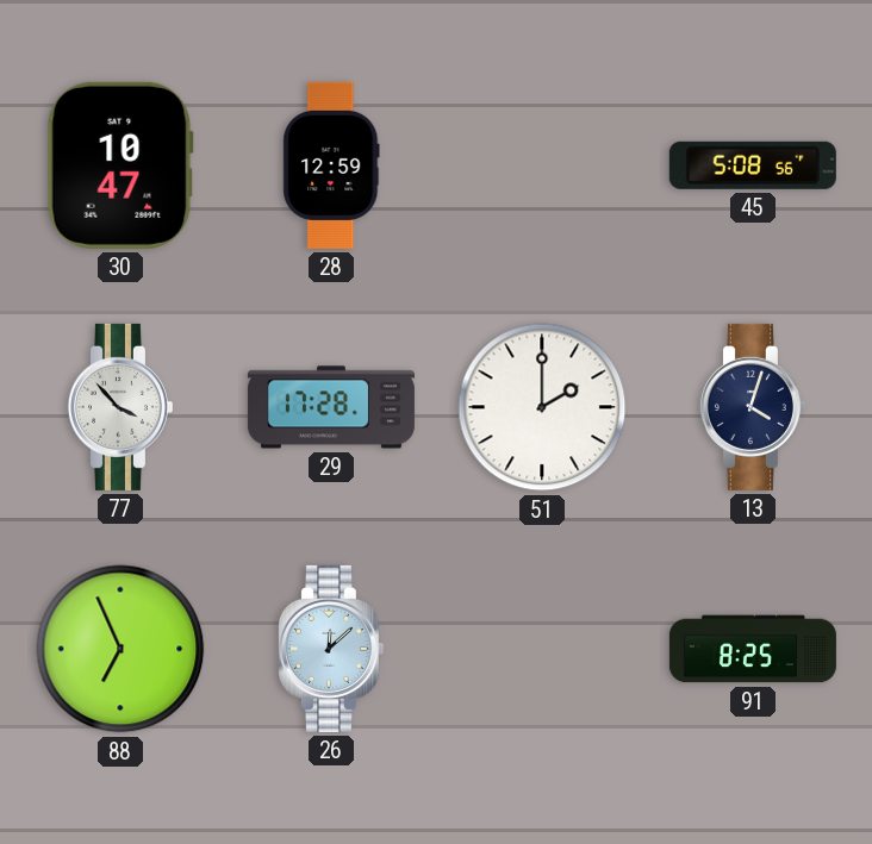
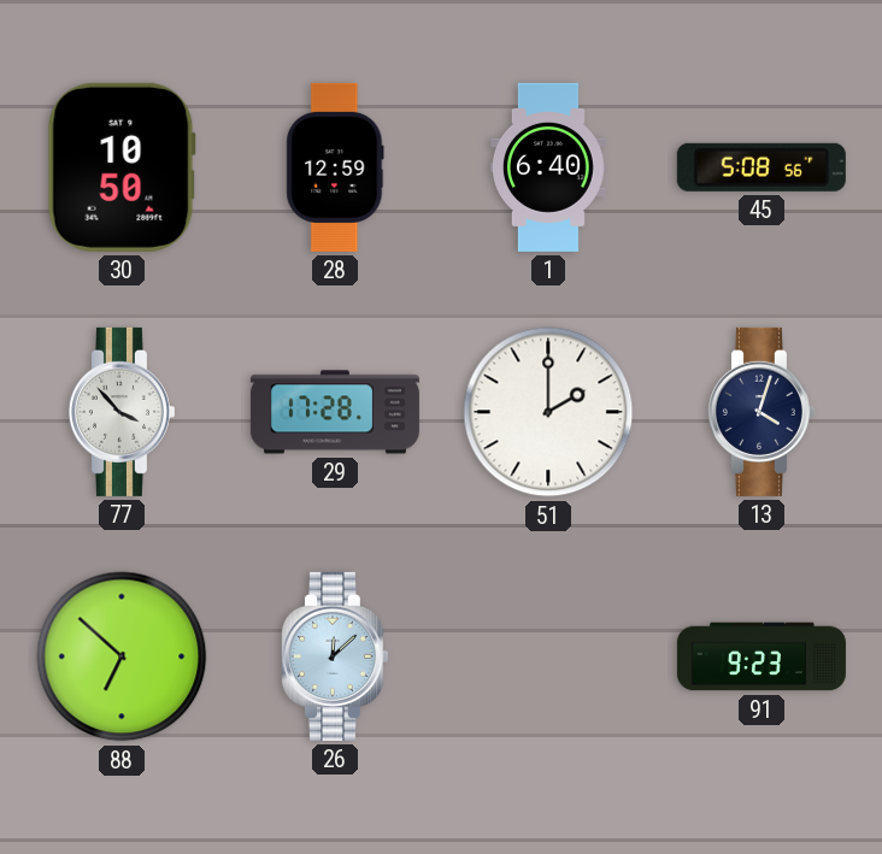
30: 10:47 -> 10:50 (122, 167)
1: none -> 6:40 (548, 167)
88: 6:56 -> 6:52 (122, 656)
91: 8:25 -> 9:23 (762, 656)
